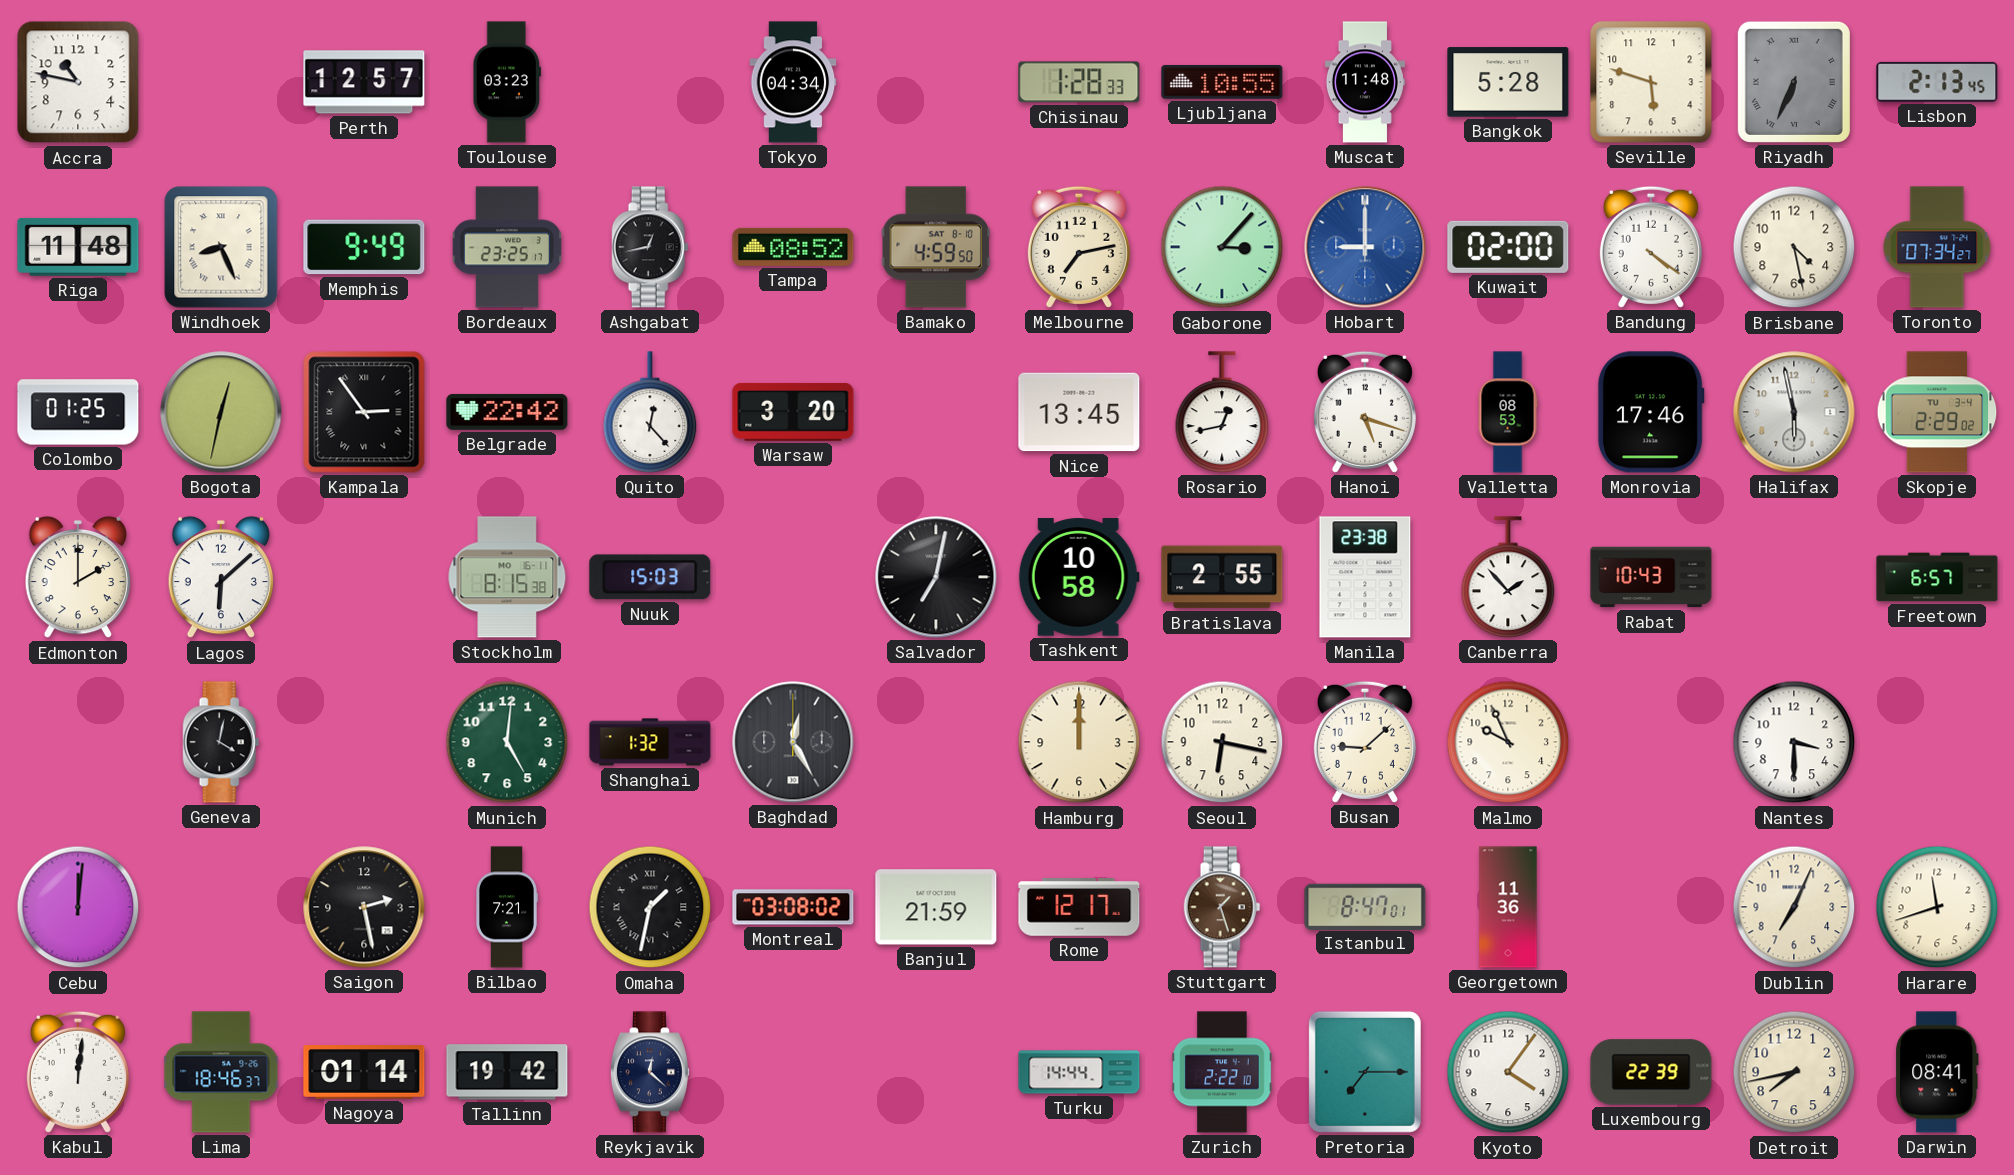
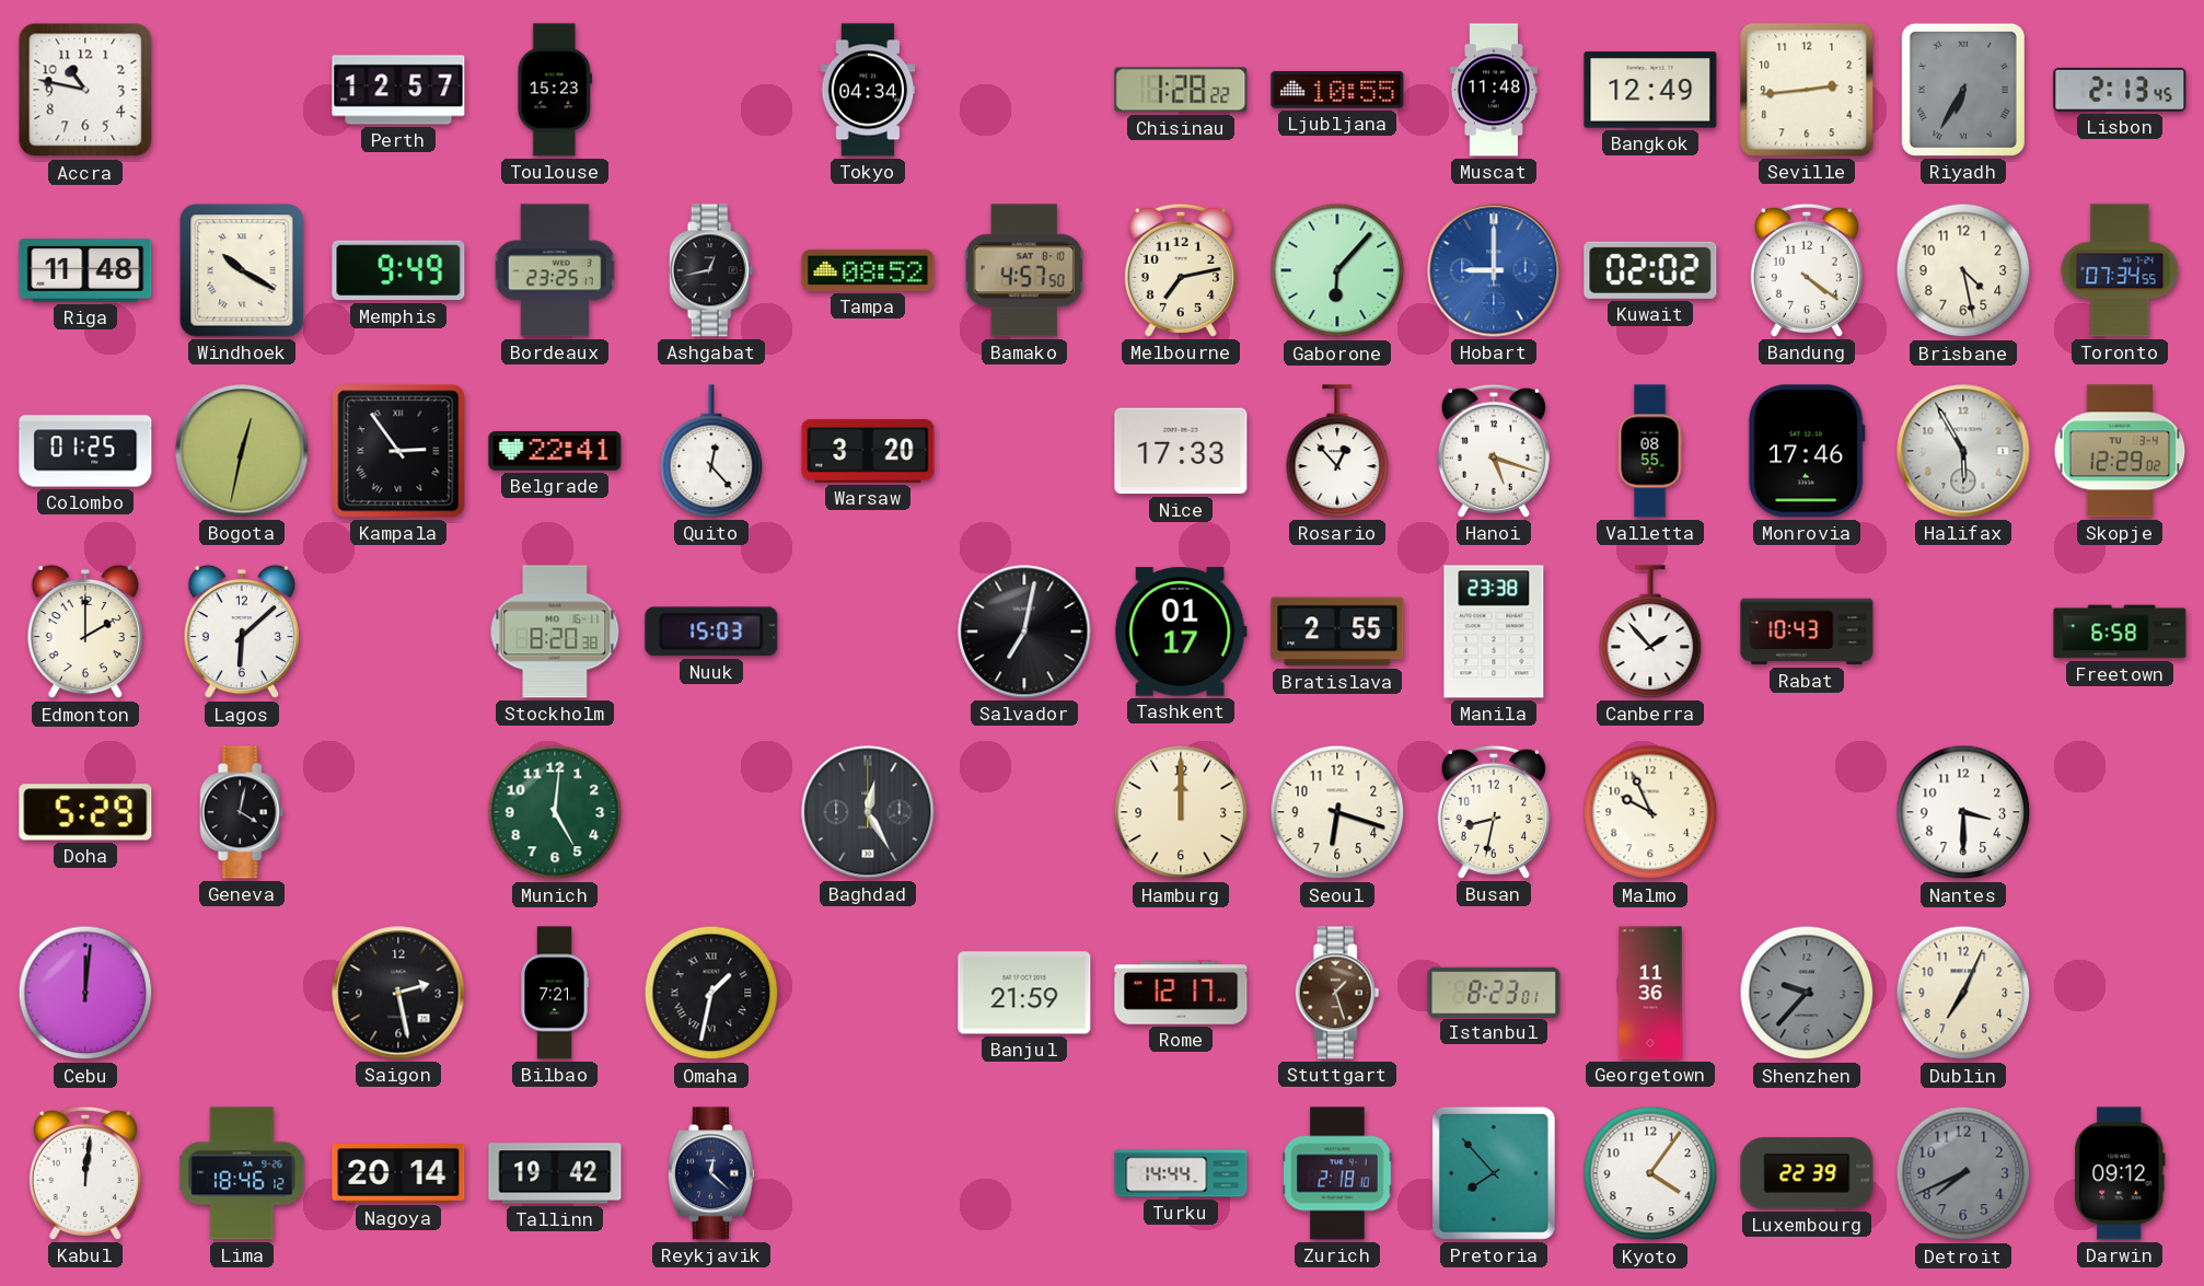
Toulouse: 03:23 -> 15:23 (555, 90)
Chisinau: 1:28:33 -> 1:28:22 (1181, 90)
Bangkok: 5:28 -> 12:49 (1650, 90)
Seville: 5:48 -> 2:44 (1807, 90)
Riyadh: 6:34 -> 6:35 (1963, 90)
Windhoek: 8:26 -> 10:20 (242, 270)
Bamako: 4:59 -> 4:57 (1024, 270)
Gaborone: 3:07 -> 6:07 (1337, 270)
Kuwait: 02:00 -> 02:02 (1650, 270)
Toronto: 07:34:27 -> 07:34:55 (2120, 270)
Belgrade: 22:42 -> 22:41 (555, 451)
Nice: 13:45 -> 17:33 (1181, 451)
Rosario: 12:43 -> 12:53 (1337, 451)
Valletta: 08:53 -> 08:55 (1650, 451)
Halifax: 5:58 -> 5:55 (1963, 451)
Skopje: 2:29 -> 12:29 (2120, 451)
Stockholm: 8:15 -> 8:20 (555, 632)
Tashkent: 10:58 -> 01:17 (1181, 632)
Freetown: 6:57 -> 6:58 (2120, 632)
Doha: none -> 5:29 (85, 812)
Shanghai: 1:32 -> none (650, 742)
Seoul: 6:17 -> 6:18 (1337, 812)
Busan: 9:08 -> 8:32 (1494, 812)
Montreal: 03:08 -> none (793, 907)
Istanbul: 8:47 -> 8:23 (1494, 992)
Shenzhen: none -> 9:37 (1807, 993)
Harare: 11:42 -> none (1937, 907)
Lima: 18:46:37 -> 18:46:12 (242, 1173)
Nagoya: 01:14 -> 20:14 (398, 1173)
Zurich: 2:22 -> 2:18 (1337, 1173)
Pretoria: 7:15 -> 7:53 (1494, 1173)
Detroit: 7:43 -> 7:41 (1963, 1173)
Detroit dial: cream -> grey (1963, 1173)
Darwin: 08:41 -> 09:12 (2120, 1173)
